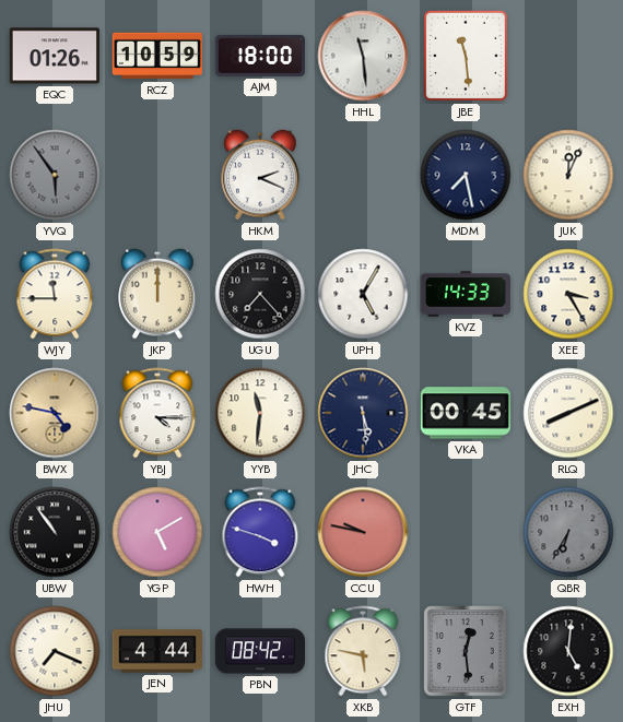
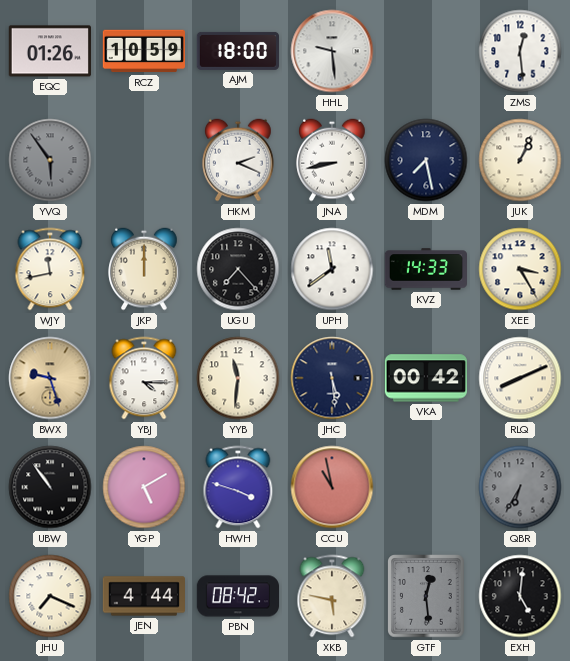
HHL: 11:29 -> 9:29 (332, 51)
JBE: 11:29 -> none (466, 56)
ZMS: none -> 12:29 (520, 51)
JNA: none -> 8:43 (332, 160)
JUK: 12:04 -> 1:04 (520, 160)
WJY: 11:45 -> 11:43 (50, 269)
UPH: 5:05 -> 11:39 (332, 269)
BWX: 4:47 -> 9:27 (50, 378)
VKA: 00:45 -> 00:42 (425, 378)
CCU: 9:47 -> 10:58 (332, 487)
